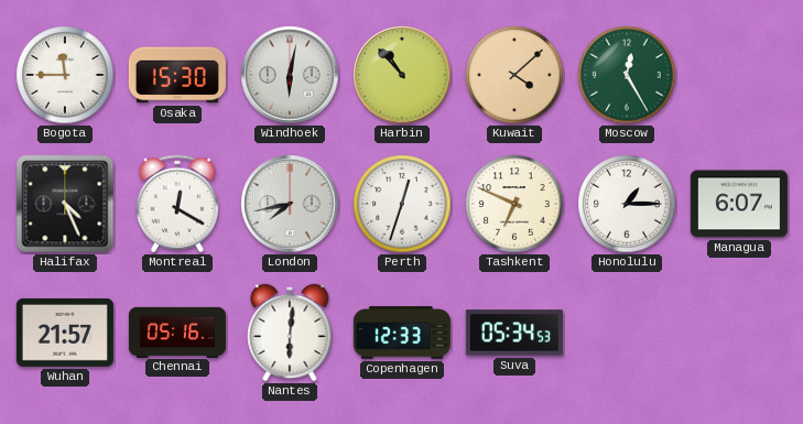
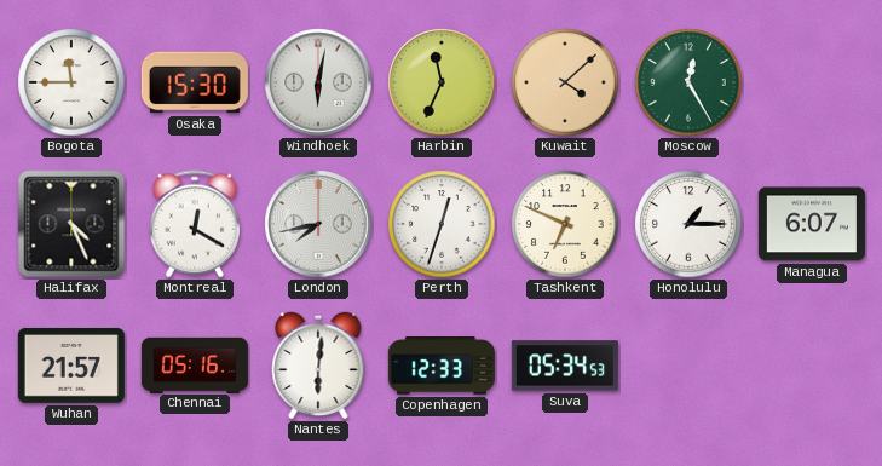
Harbin: 10:53 -> 11:34 (442, 82)
